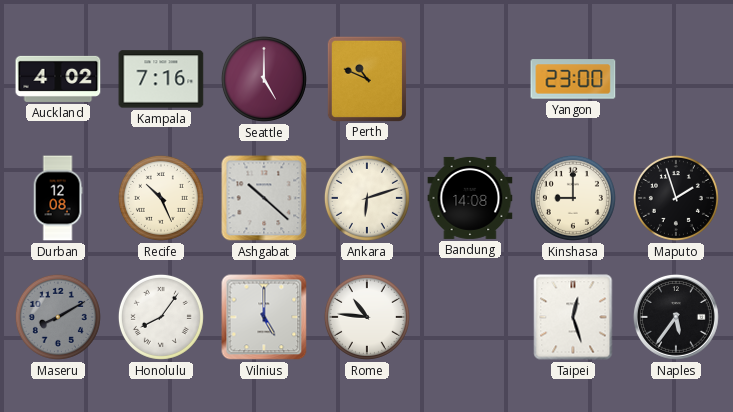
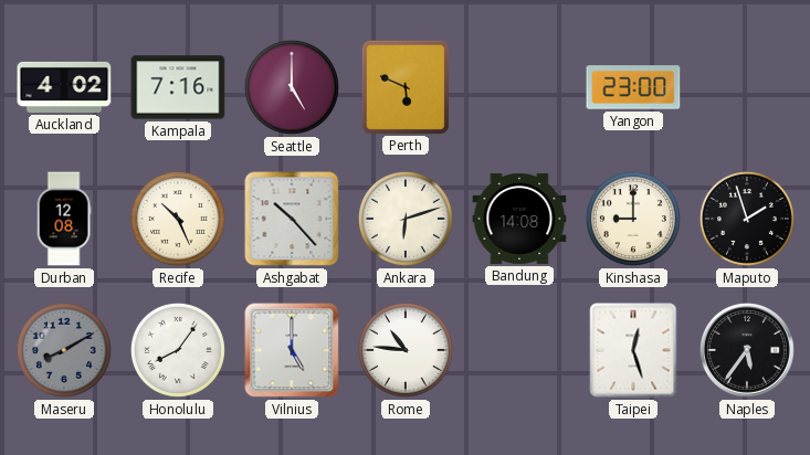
Perth: 10:49 -> 5:49 (404, 86)
Ashgabat: 10:22 -> 10:23 (292, 219)
